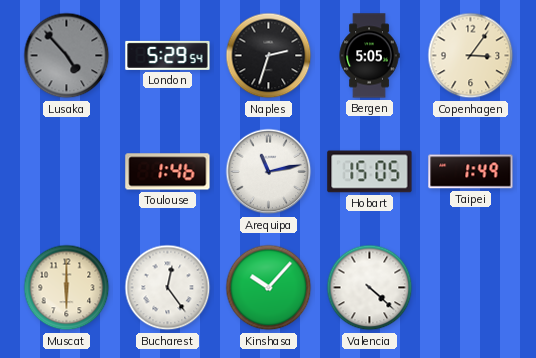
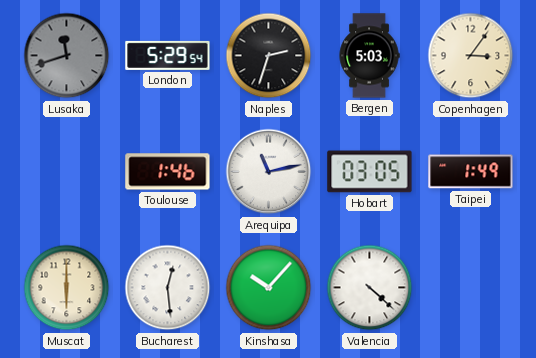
Lusaka: 4:53 -> 11:42 (67, 56)
Bergen: 5:05 -> 5:03 (369, 56)
Hobart: 15:05 -> 03:05 (370, 172)
Bucharest: 12:24 -> 12:29 (168, 288)
